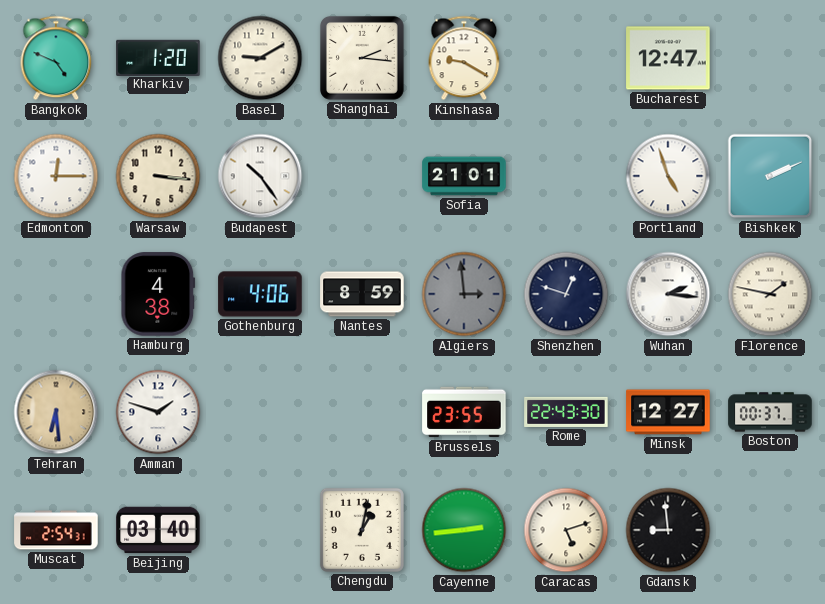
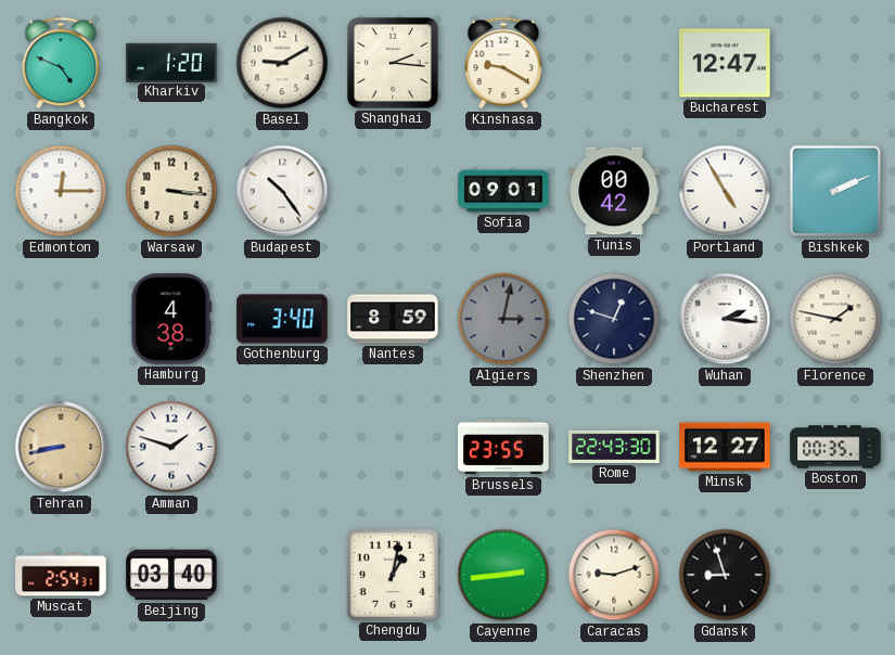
Sofia: 21:01 -> 09:01 (503, 191)
Tunis: none -> 00:42 (614, 191)
Portland: 4:57 -> 4:55 (725, 191)
Gothenburg: 4:06 -> 3:40 (282, 319)
Algiers: 2:59 -> 3:02 (503, 319)
Tehran: 6:29 -> 8:43 (61, 447)
Boston: 00:37 -> 00:35 (835, 447)
Caracas: 5:12 -> 9:12 (614, 575)
Gdansk: 8:59 -> 8:57 (725, 575)
